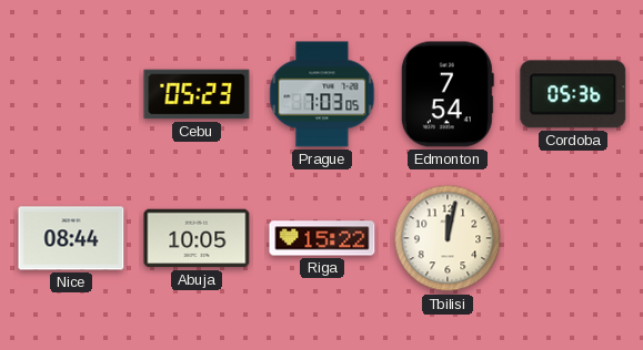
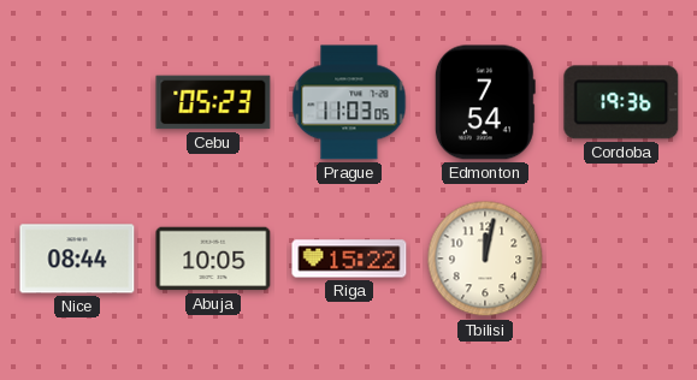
Prague: 7:03 -> 11:03 (349, 102)
Cordoba: 05:36 -> 19:36 (621, 102)
